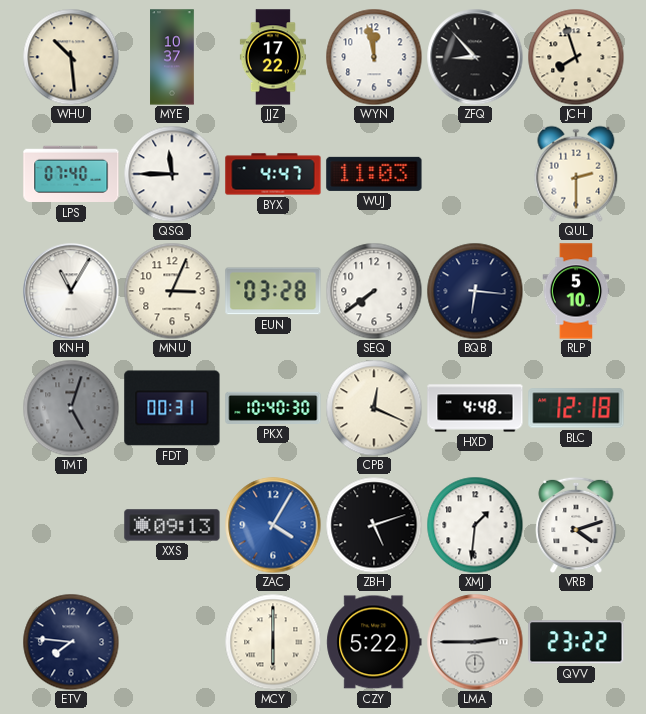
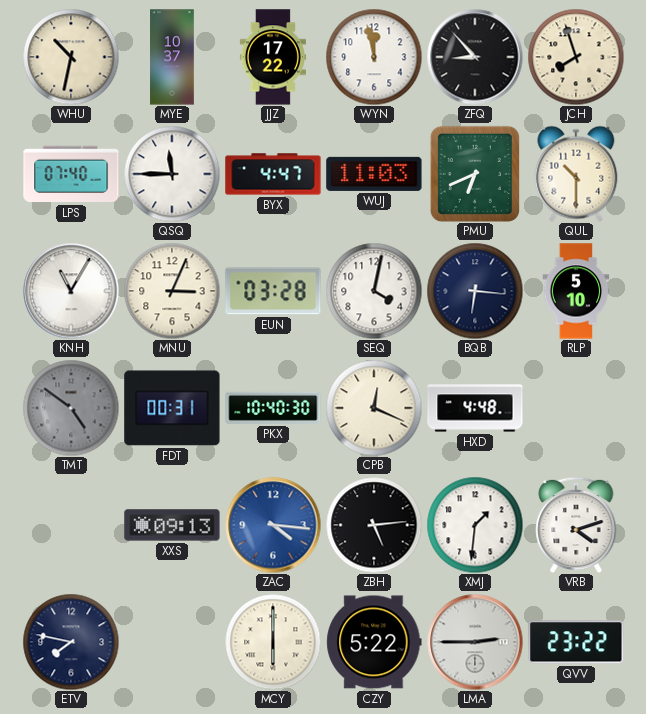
WHU: 10:29 -> 10:32 (71, 57)
PMU: none -> 6:41 (475, 174)
QUL: 2:30 -> 10:30 (576, 174)
SEQ: 7:39 -> 4:02 (374, 291)
TMT: 5:03 -> 4:51 (71, 408)
BLC: 12:18 -> none (576, 408)
ZAC: 4:05 -> 4:16 (273, 525)
ZBH: 5:12 -> 5:14 (374, 525)
ETV: 7:46 -> 7:47 (71, 642)
